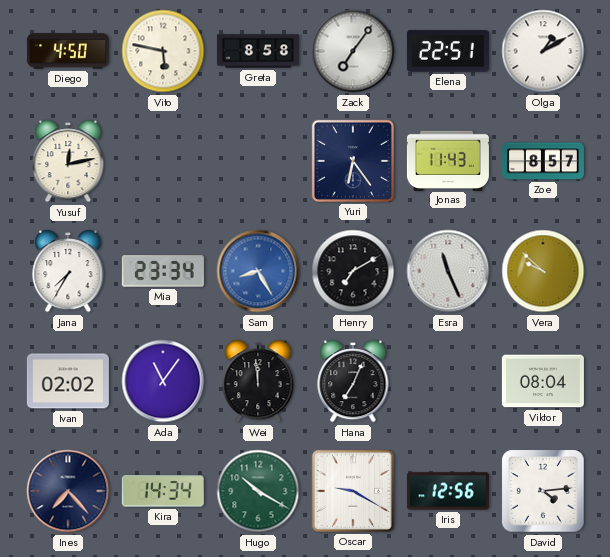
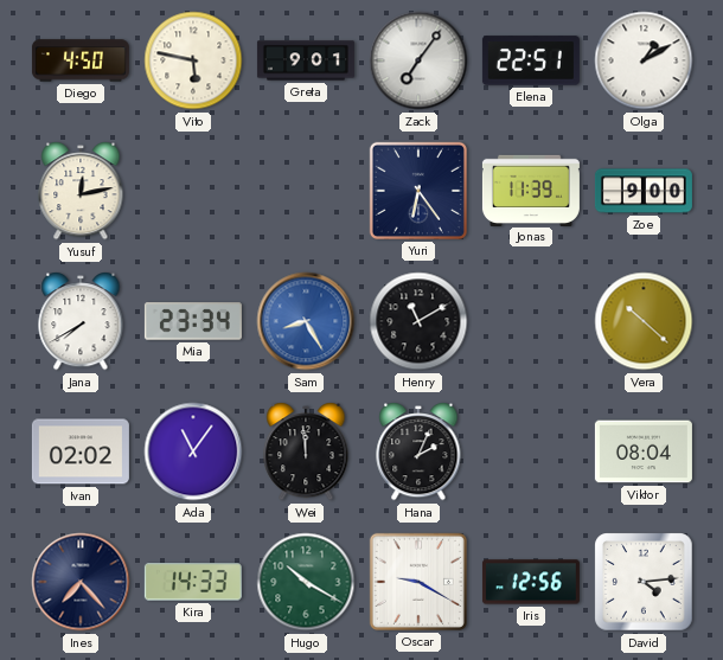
Greta: 8:58 -> 9:01 (306, 60)
Jonas: 11:43 -> 11:39 (531, 190)
Zoe: 8:57 -> 9:00 (644, 191)
Jana: 7:35 -> 7:40 (81, 321)
Henry: 7:10 -> 11:10 (418, 321)
Esra: 11:26 -> none (448, 271)
Vera: 9:52 -> 10:22 (644, 321)
Hana: 7:04 -> 2:04 (418, 451)
Kira: 14:34 -> 14:33 (193, 582)
